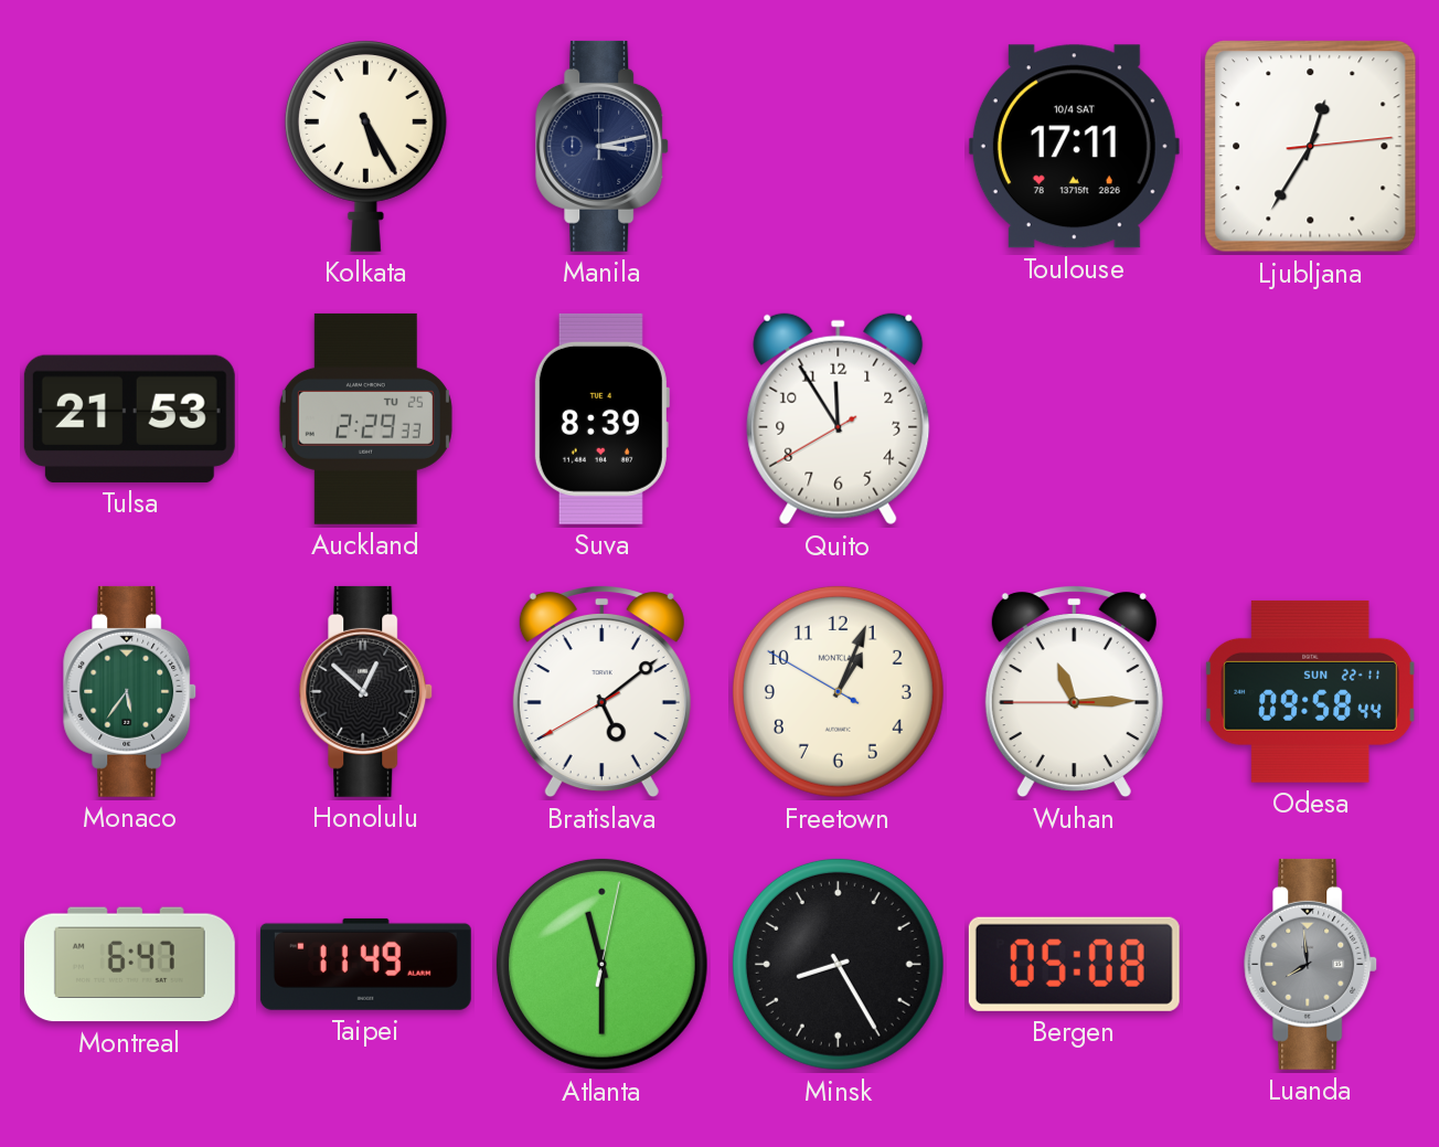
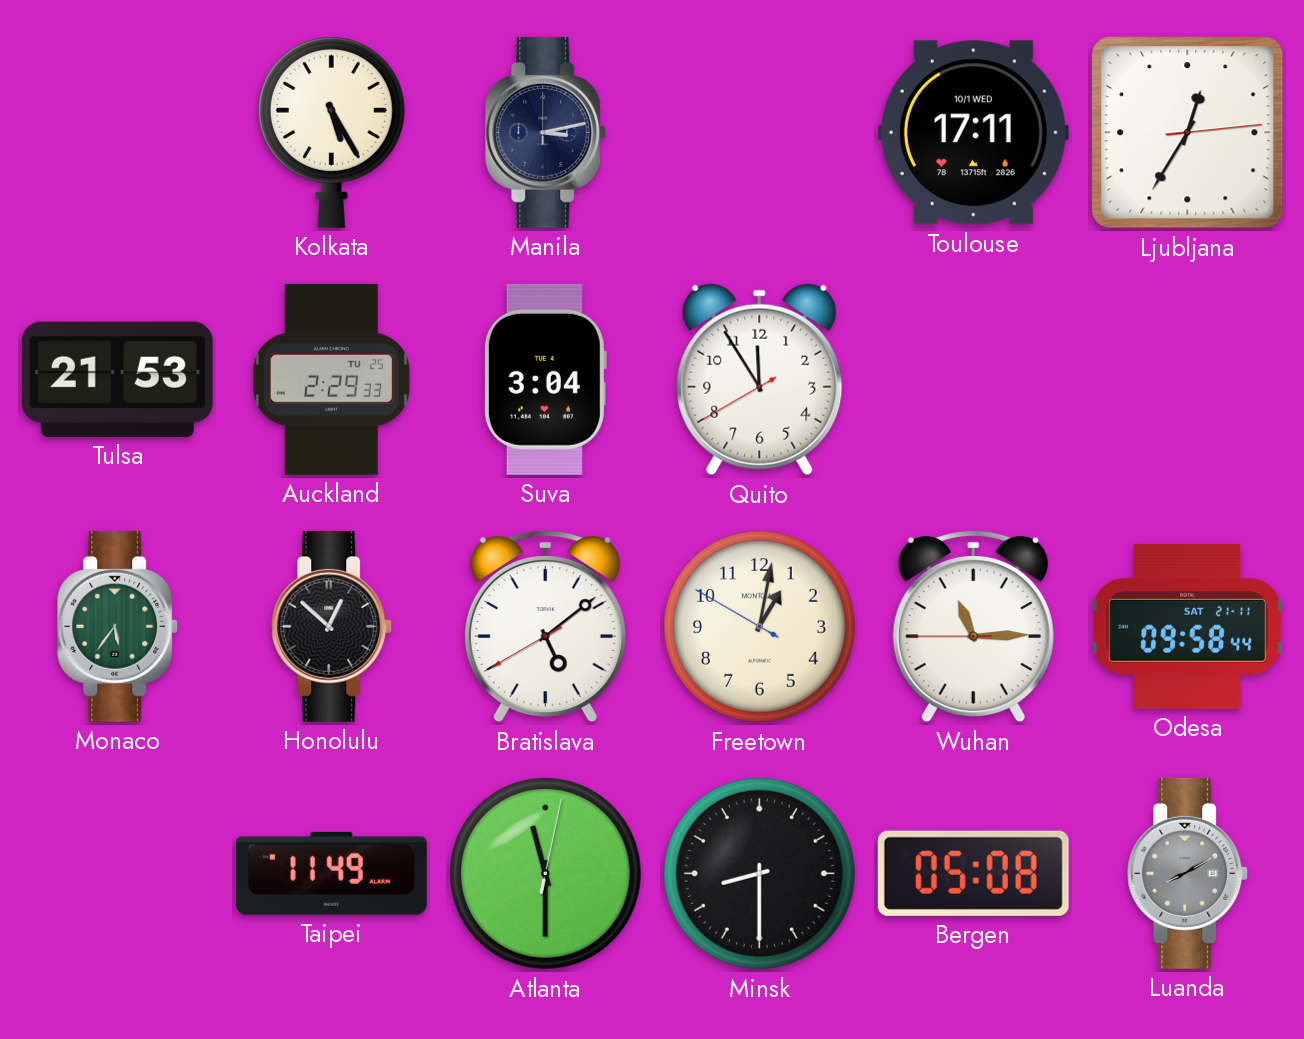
Toulouse date: 10/4 SAT -> 10/1 WED (973, 133)
Suva: 8:39 -> 3:04 (545, 379)
Freetown: 1:03 -> 1:01 (759, 626)
Odesa date: SUN 22-11 -> SAT 21-11 (1188, 626)
Montreal: 6:47 -> none (129, 965)
Minsk: 8:25 -> 8:30 (759, 873)
Luanda: 7:59 -> 8:10 (1188, 873)
